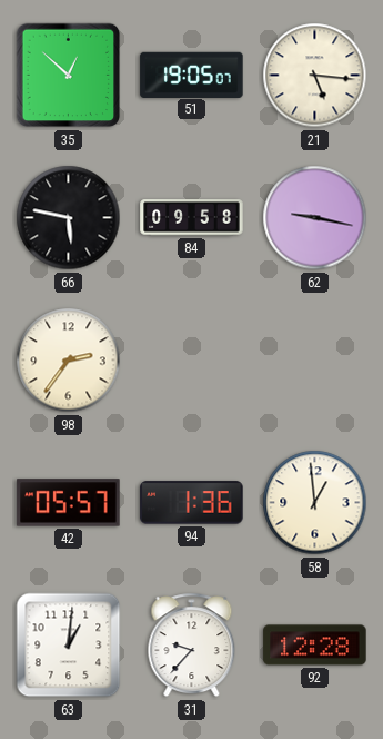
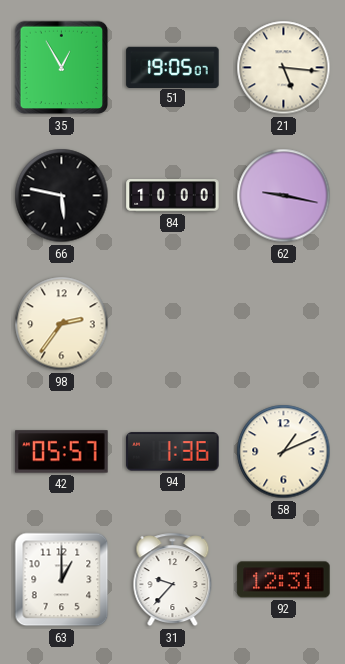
35: 12:52 -> 12:55 (62, 68)
84: 09:58 -> 10:00 (173, 196)
58: 12:59 -> 1:11 (284, 452)
63: 1:01 -> 1:00 (62, 580)
92: 12:28 -> 12:31 (284, 580)
